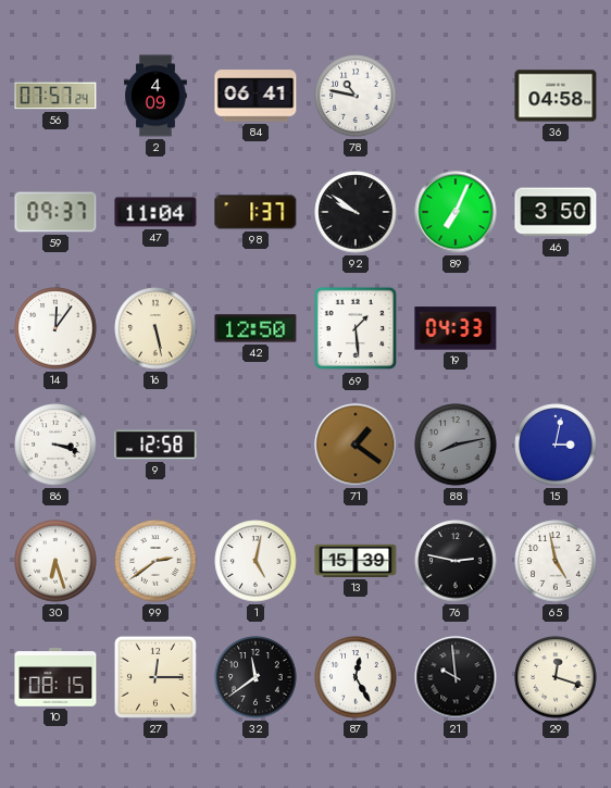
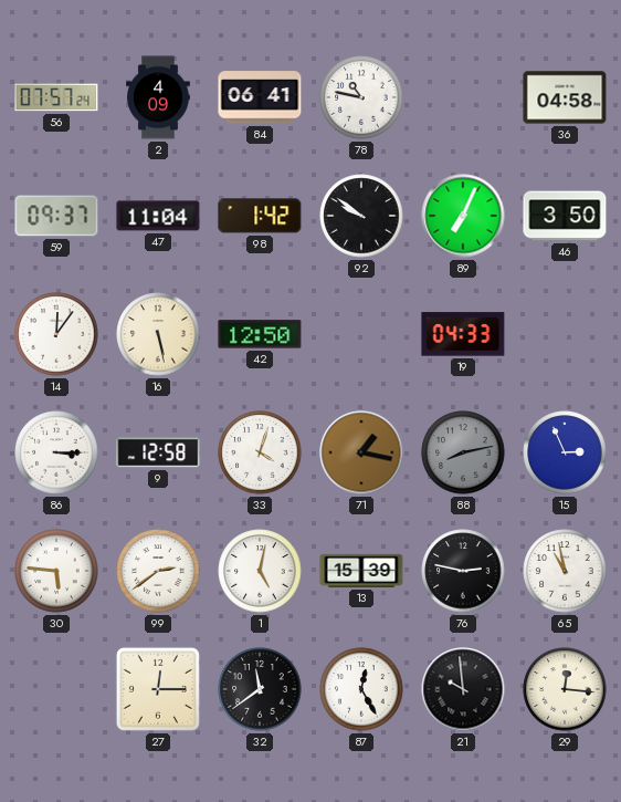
98: 1:37 -> 1:42 (260, 216)
69: 1:29 -> none (356, 328)
86: 3:18 -> 3:15 (56, 452)
33: none -> 4:03 (260, 452)
71: 1:21 -> 1:17 (361, 452)
15: 3:02 -> 2:56 (565, 452)
30: 6:27 -> 5:46 (56, 571)
65: 4:58 -> 10:58 (565, 571)
10: 08:15 -> none (55, 677)
29: 12:18 -> 12:16 (565, 689)
